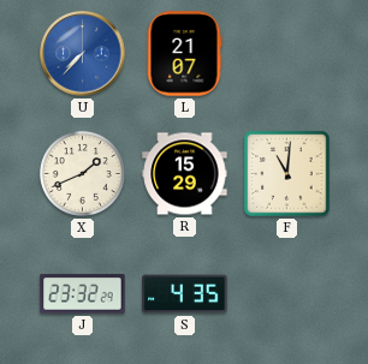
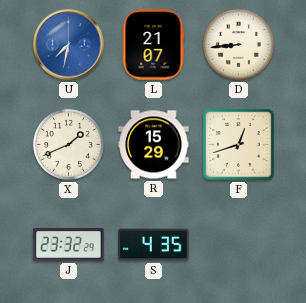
U: 7:37 -> 7:32 (69, 45)
D: none -> 8:44 (238, 44)
F: 11:01 -> 12:42 (239, 145)
